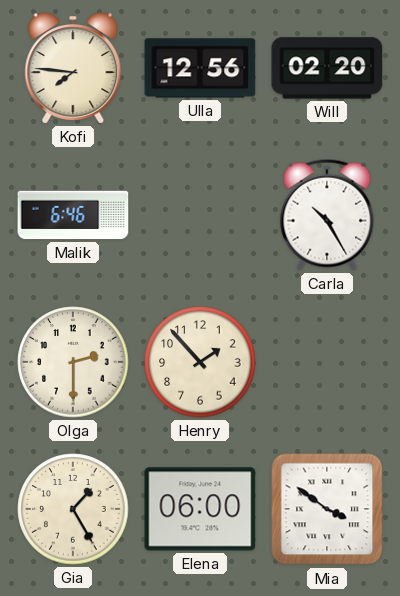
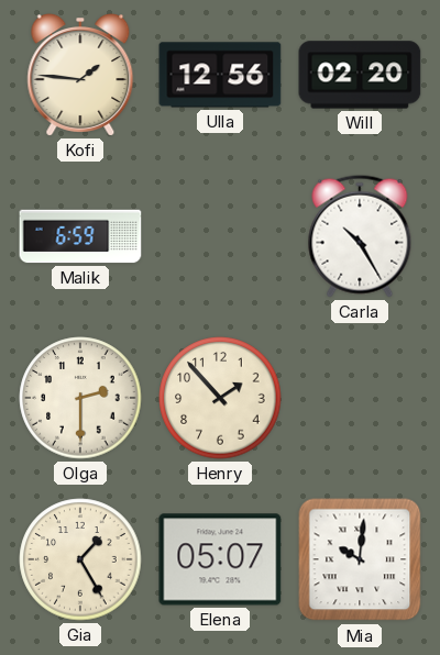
Kofi: 7:46 -> 1:46 (80, 76)
Malik: 6:46 -> 6:59 (80, 236)
Elena: 06:00 -> 05:07 (220, 559)
Mia: 3:51 -> 10:01 (360, 559)
